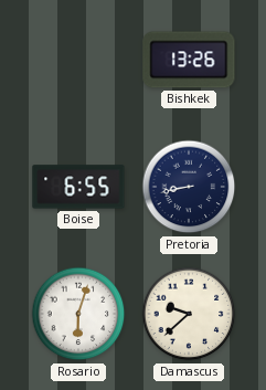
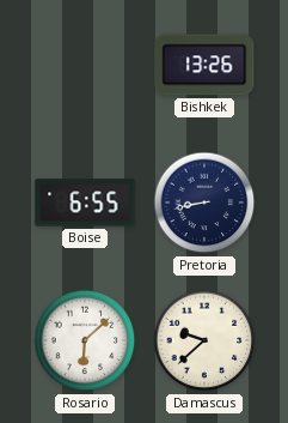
Rosario: 6:03 -> 6:08 (85, 340)
